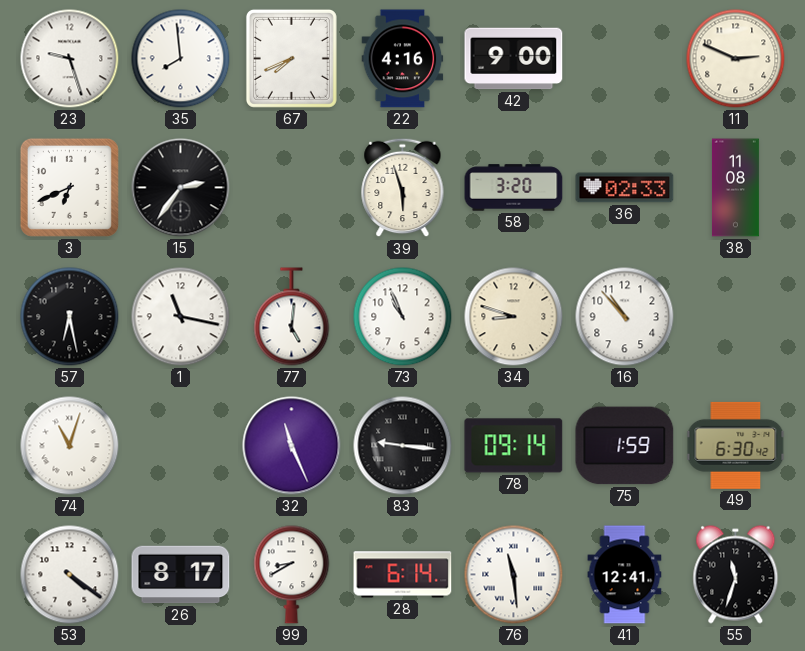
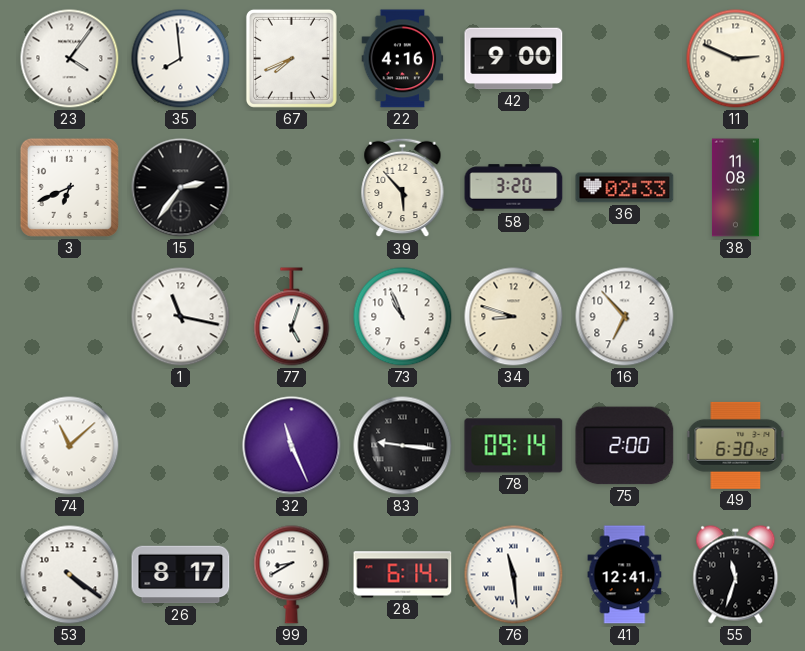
23: 9:27 -> 4:06 (70, 59)
39: 5:57 -> 5:53 (403, 188)
57: 6:28 -> none (70, 317)
77: 5:01 -> 5:03 (292, 317)
16: 10:53 -> 6:53 (625, 317)
74: 11:03 -> 11:08 (70, 446)
75: 1:59 -> 2:00 (625, 446)
